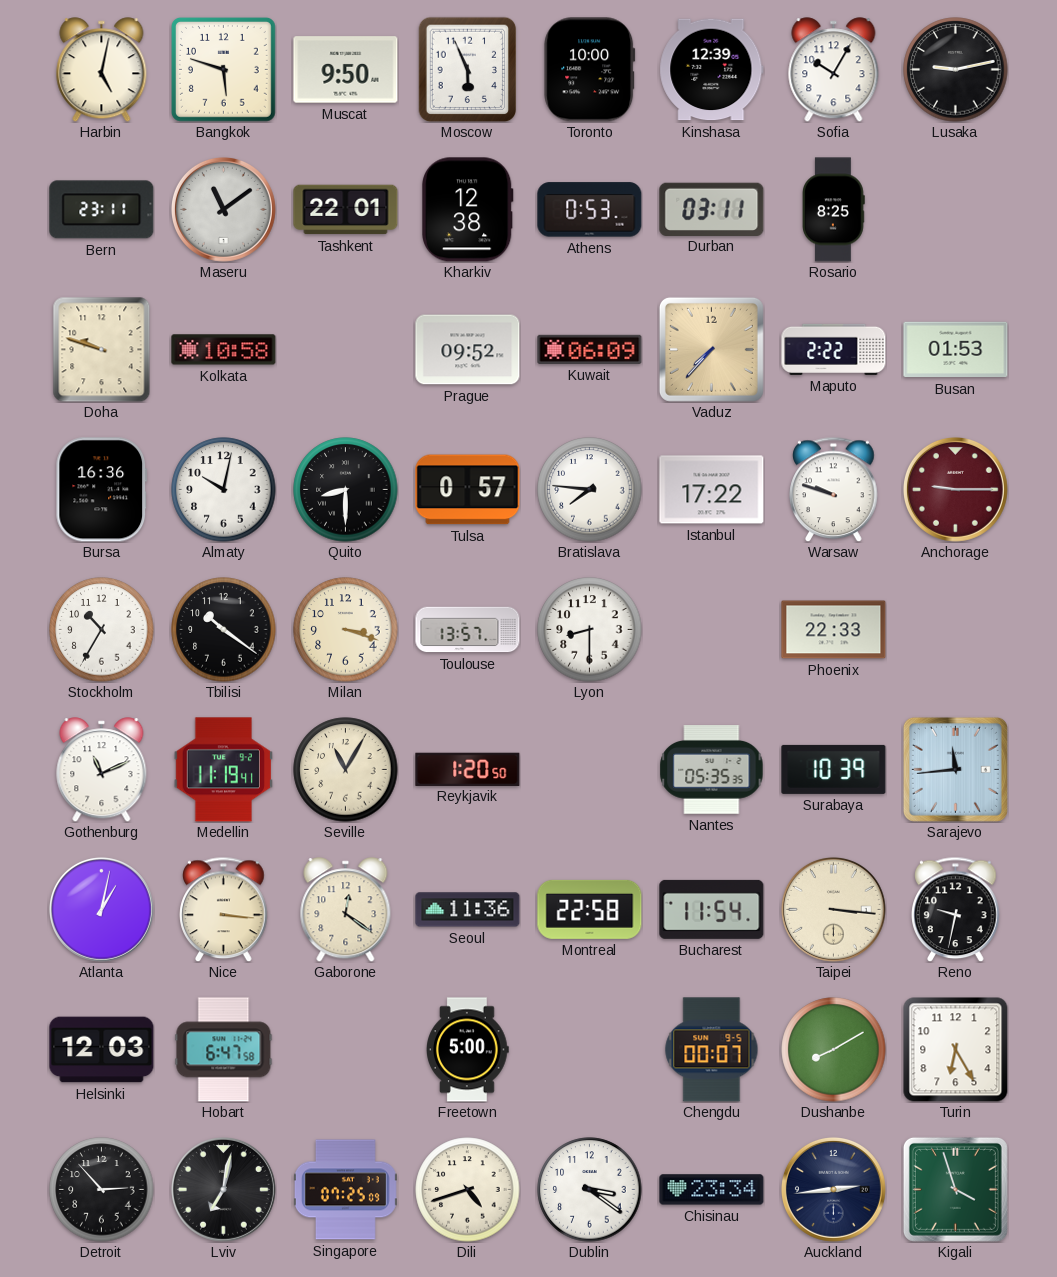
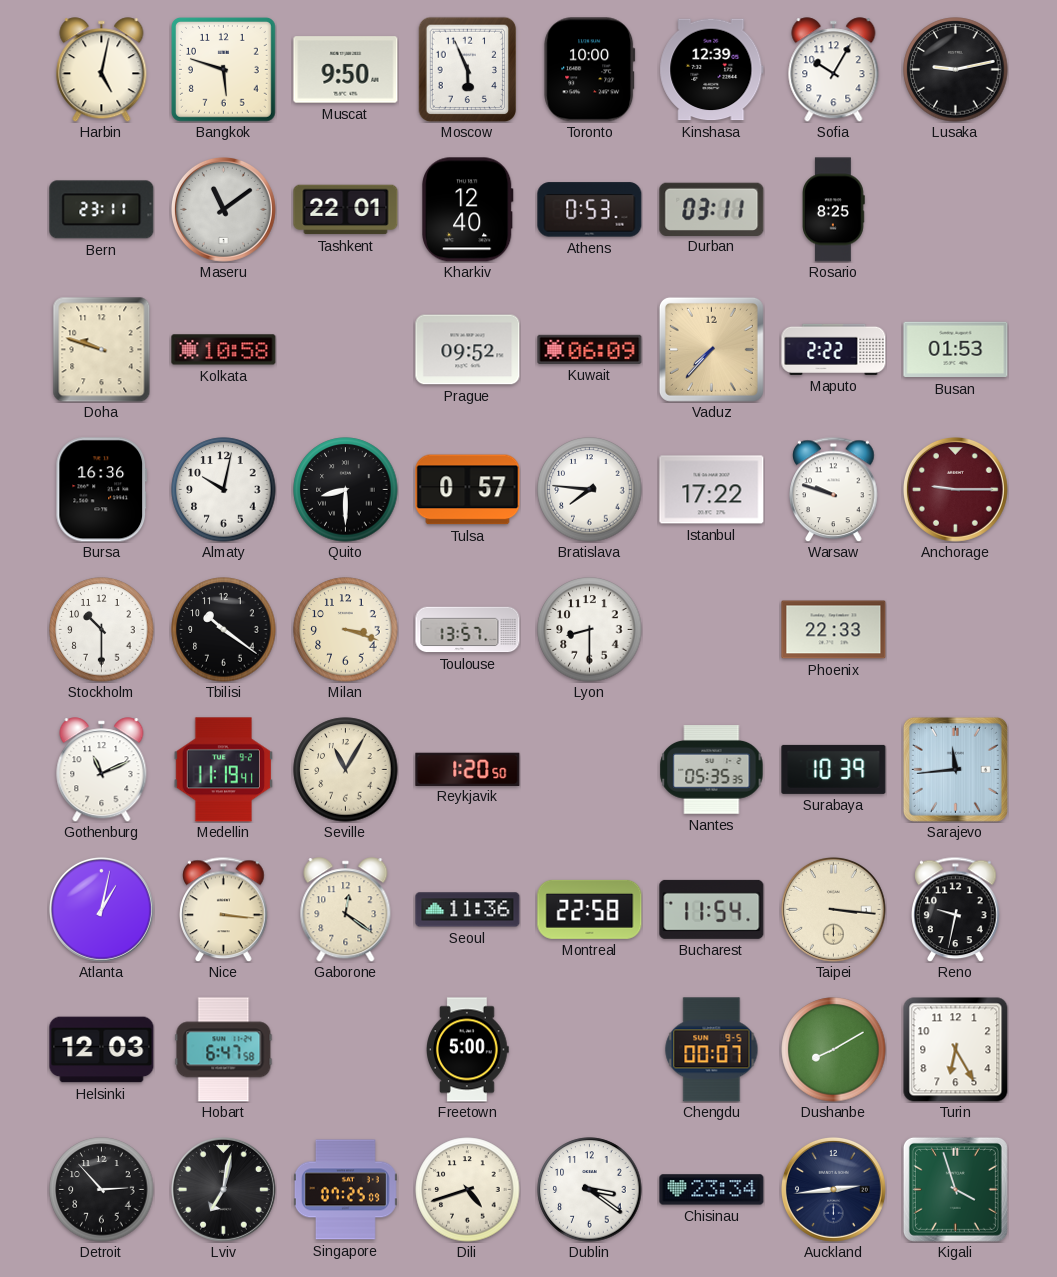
Kharkiv: 12:38 -> 12:40 (468, 210)
Stockholm: 10:35 -> 10:30 (102, 630)
